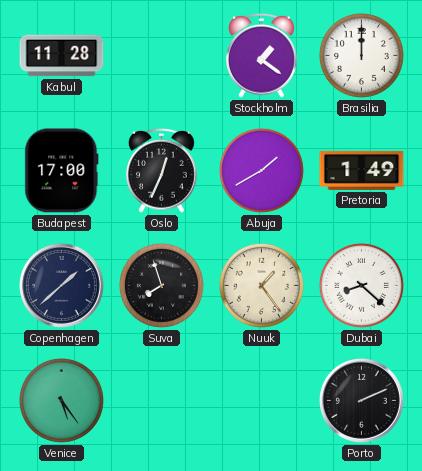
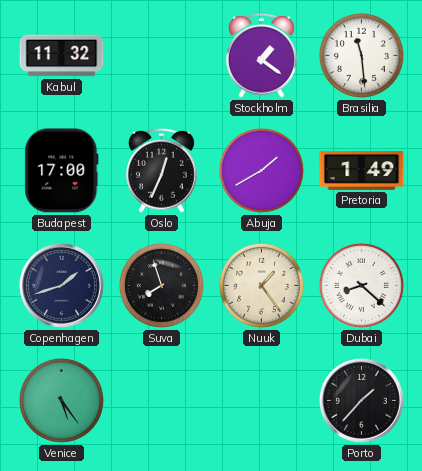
Kabul: 11:28 -> 11:32 (62, 56)
Brasilia: 12:00 -> 11:29 (361, 55)
Copenhagen: 1:38 -> 1:42 (61, 285)
Porto: 2:11 -> 1:37 (361, 400)
